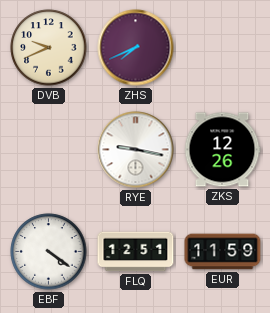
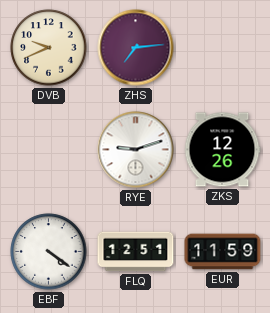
ZHS: 7:41 -> 7:14 (136, 48)
RYE: 9:17 -> 9:12 (136, 150)
